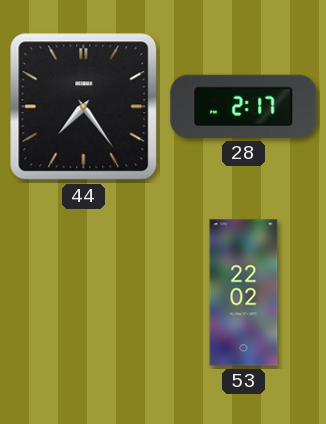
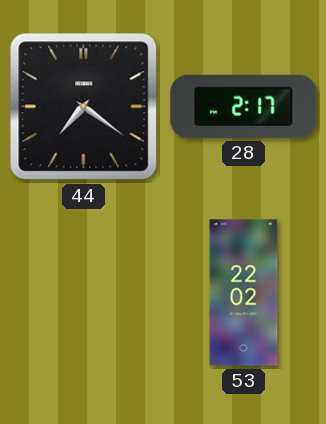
44: 7:24 -> 7:21 (84, 107)
